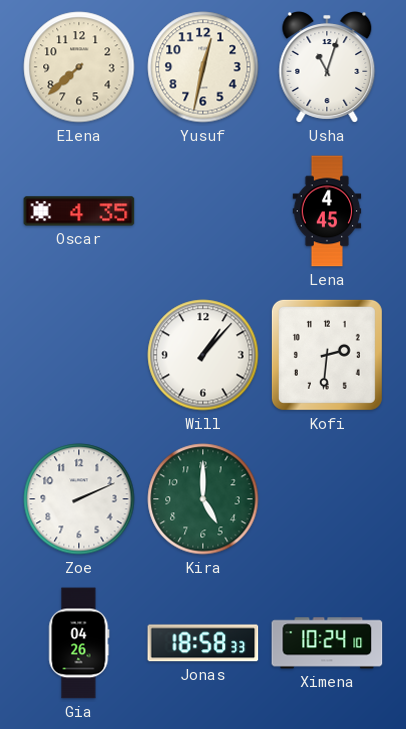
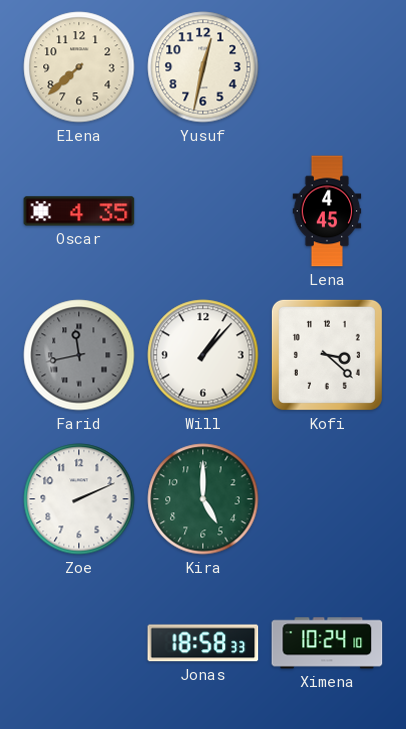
Usha: 11:03 -> none (327, 67)
Farid: none -> 11:43 (79, 355)
Kofi: 2:31 -> 3:22 (327, 355)
Gia: 04:26 -> none (79, 643)
